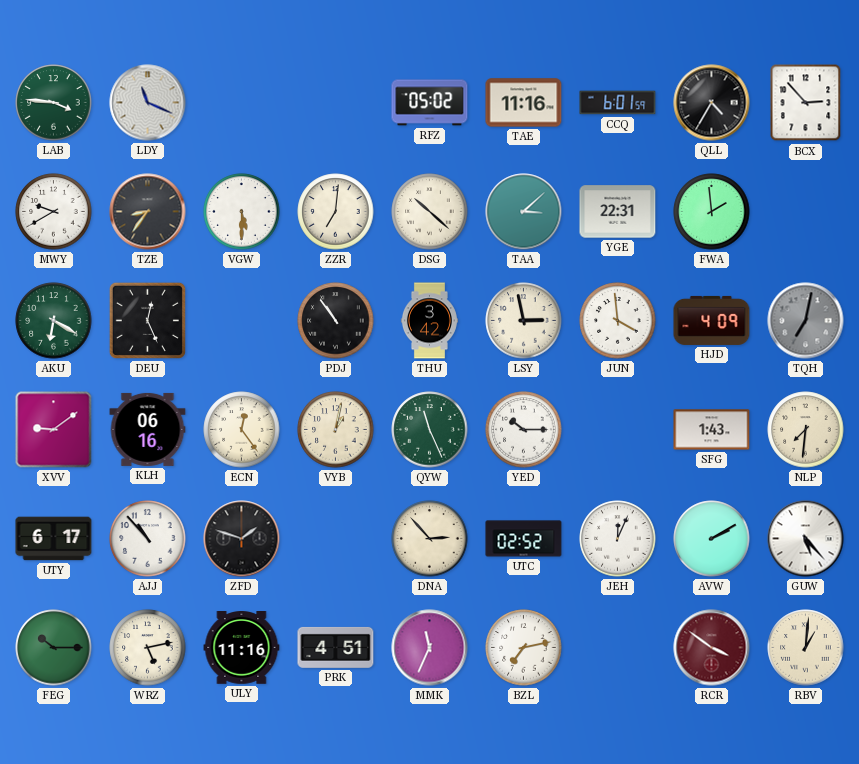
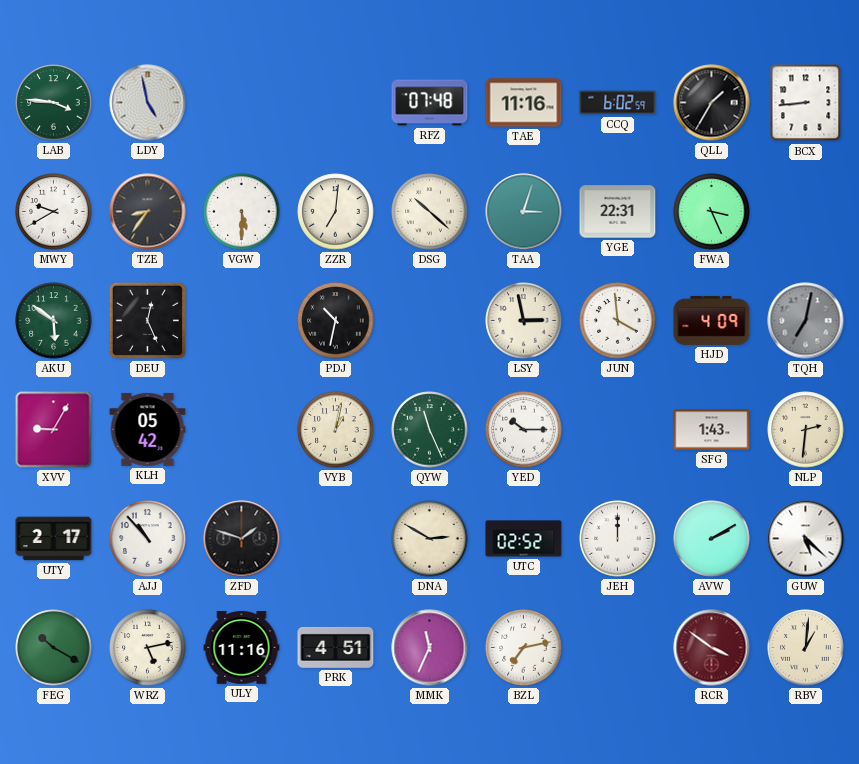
LDY: 11:19 -> 4:58 (148, 103)
RFZ: 05:02 -> 07:48 (430, 103)
CCQ: 6:01 -> 6:02 (618, 103)
QLL: 4:35 -> 1:35 (712, 103)
BCX: 2:53 -> 8:44 (806, 103)
TAA: 3:08 -> 3:03 (524, 212)
FWA: 1:59 -> 3:26 (712, 212)
AKU: 6:20 -> 5:51 (54, 321)
PDJ: 10:54 -> 10:32 (336, 321)
THU: 3:42 -> none (429, 321)
XVV: 9:09 -> 9:05 (54, 430)
KLH: 06:16 -> 05:42 (148, 429)
ECN: 12:24 -> none (242, 430)
NLP: 7:31 -> 2:31 (806, 430)
UTY: 6:17 -> 2:17 (54, 539)
DNA: 2:53 -> 2:50 (430, 539)
JEH: 12:04 -> 12:00 (618, 539)
GUW: 5:23 -> 5:22 (806, 539)
FEG: 10:15 -> 10:20 (54, 648)
